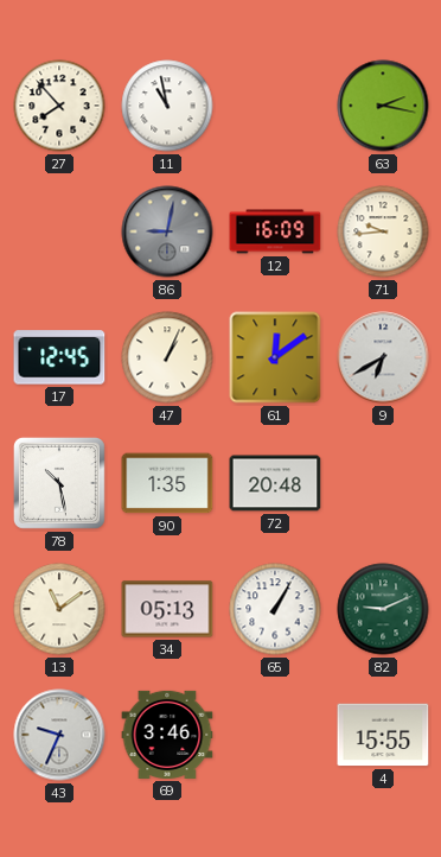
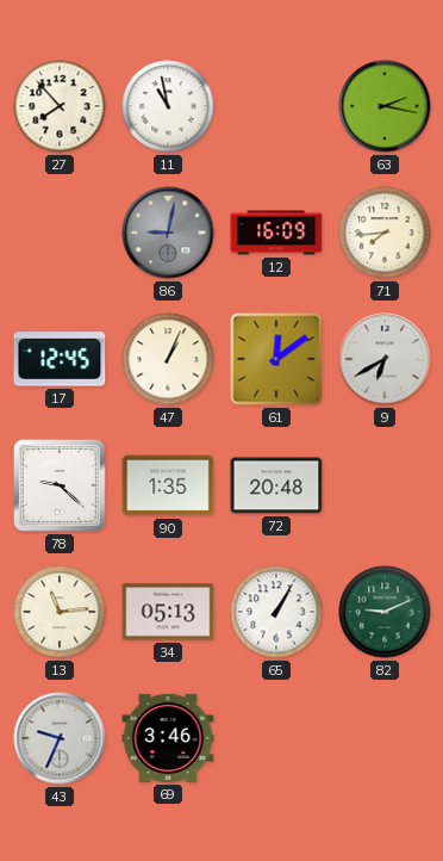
71: 9:44 -> 7:44 (385, 233)
78: 10:28 -> 9:22 (60, 485)
13: 11:09 -> 11:14 (60, 612)
4: 15:55 -> none (383, 735)
